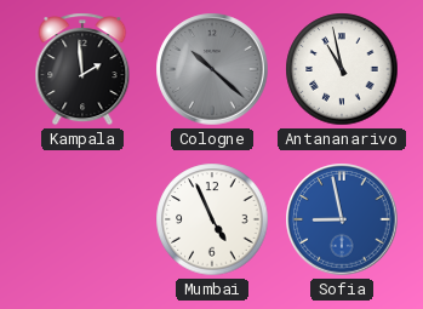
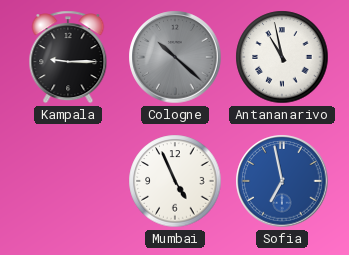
Kampala: 1:59 -> 9:15 (68, 57)
Sofia: 8:58 -> 6:58 (282, 181)
